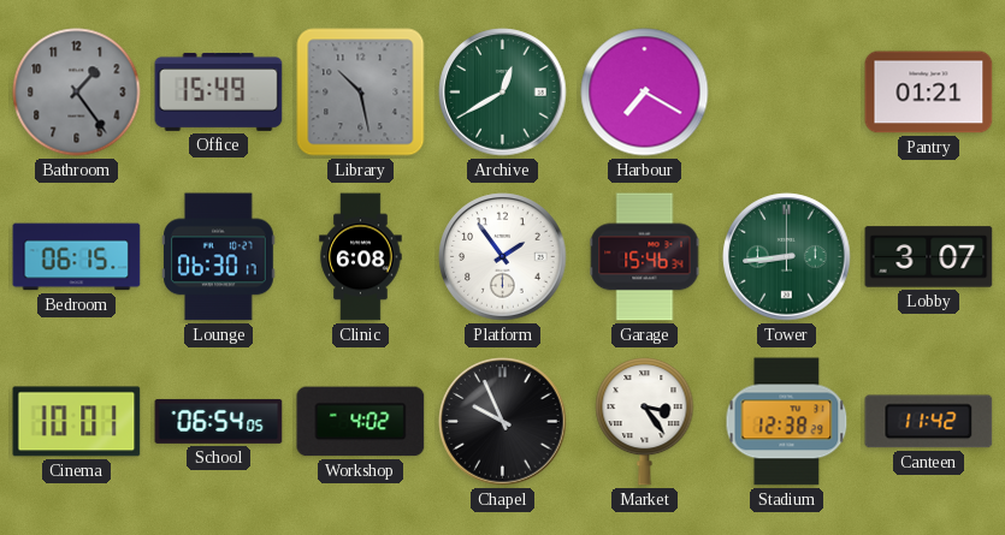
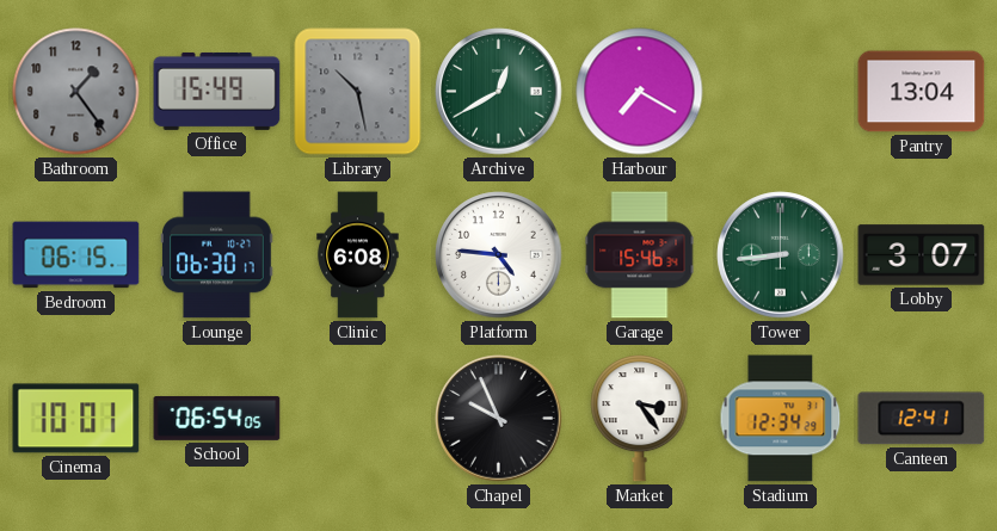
Pantry: 01:21 -> 13:04 (922, 92)
Platform: 1:54 -> 4:46 (499, 255)
Workshop: 4:02 -> none (361, 422)
Stadium: 12:38 -> 12:34 (781, 419)
Canteen: 11:42 -> 12:41 (922, 419)
